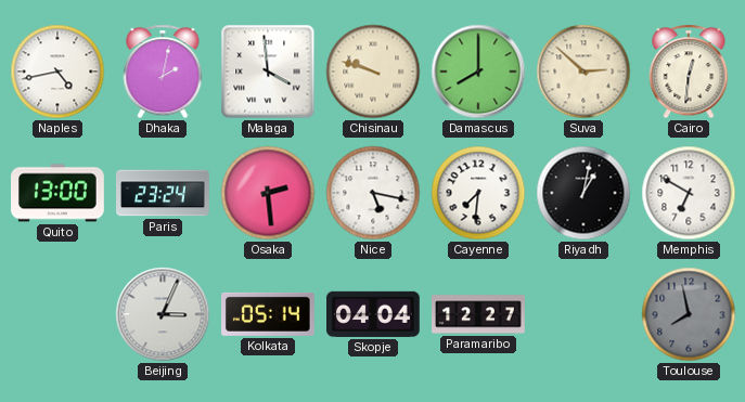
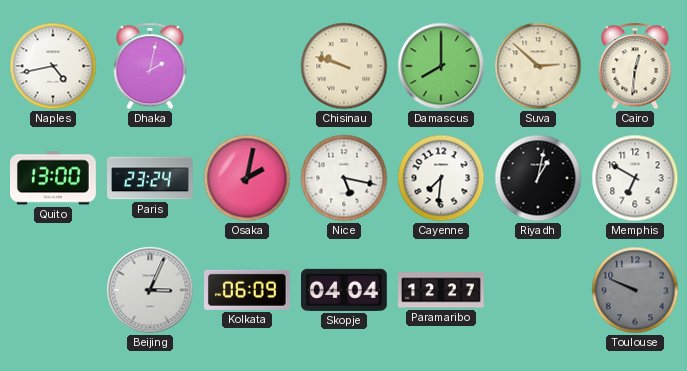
Malaga: 3:59 -> none (268, 72)
Osaka: 2:29 -> 2:02 (247, 178)
Kolkata: 05:14 -> 06:09 (248, 290)
Toulouse: 7:58 -> 9:49 (635, 290)
